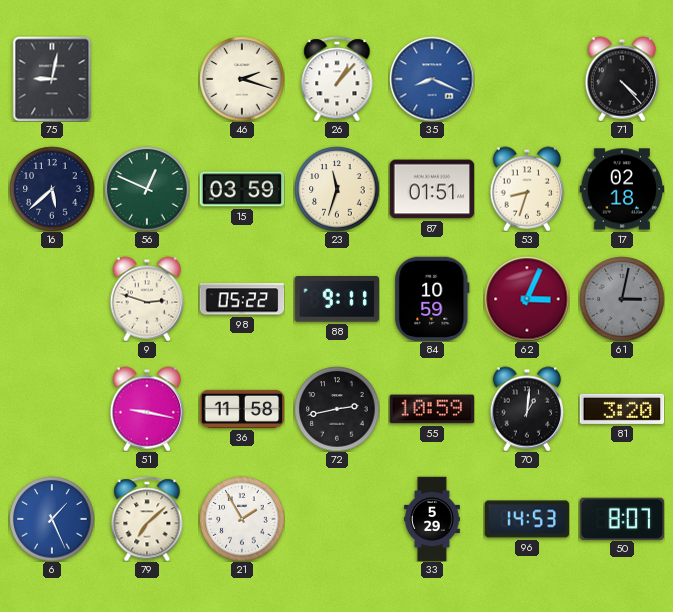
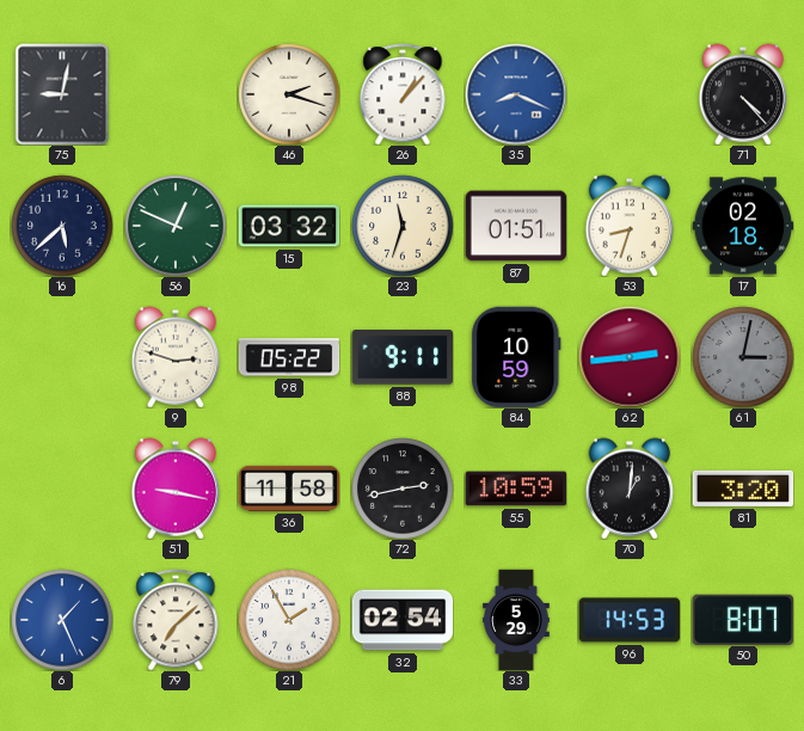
15: 03:59 -> 03:32 (289, 226)
62: 3:04 -> 2:44 (630, 357)
32: none -> 02:54 (403, 620)
